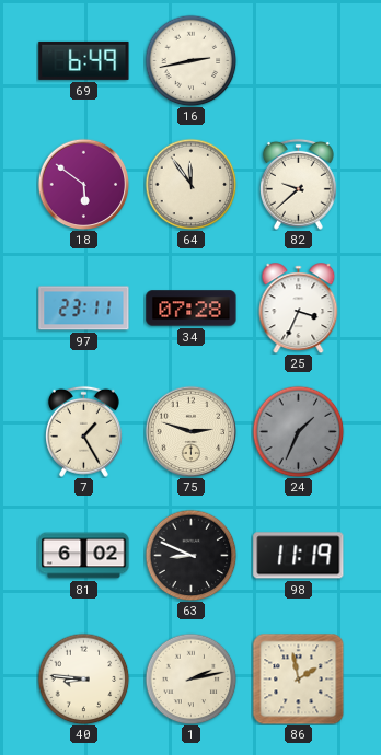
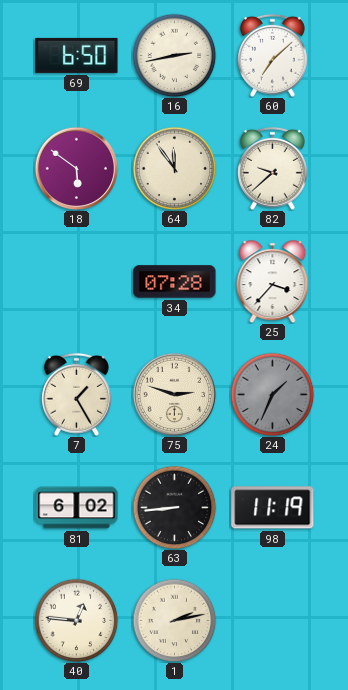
69: 6:49 -> 6:50 (77, 55)
60: none -> 7:08 (272, 55)
97: 23:11 -> none (84, 309)
25: 3:34 -> 3:37 (273, 282)
63: 8:49 -> 8:44 (174, 507)
40: 8:46 -> 12:46 (76, 620)
86: 1:58 -> none (298, 678)
